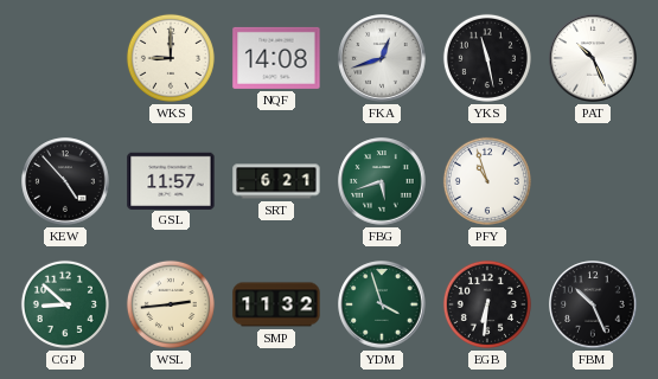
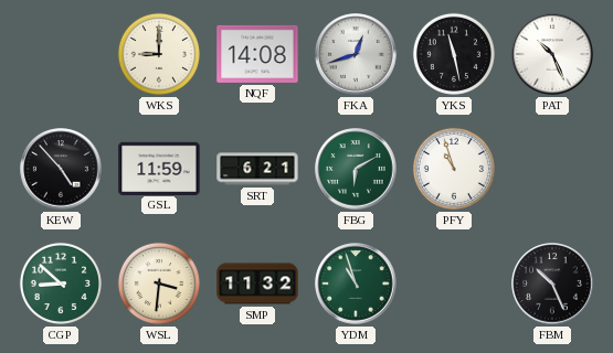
GSL: 11:57 -> 11:59 (159, 168)
FBG: 5:42 -> 6:10 (356, 169)
WSL: 2:44 -> 3:31 (159, 284)
YDM: 3:57 -> 10:57 (356, 284)
EGB: 6:31 -> none (487, 304)
